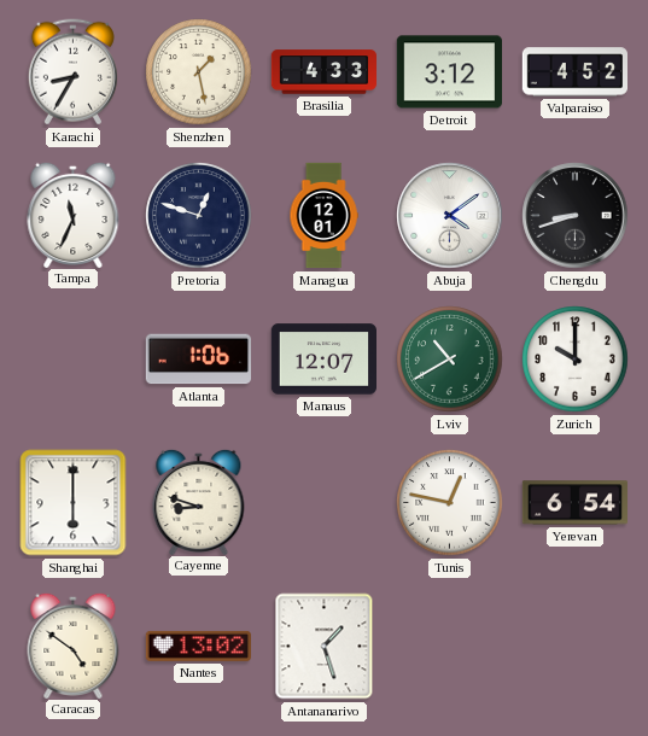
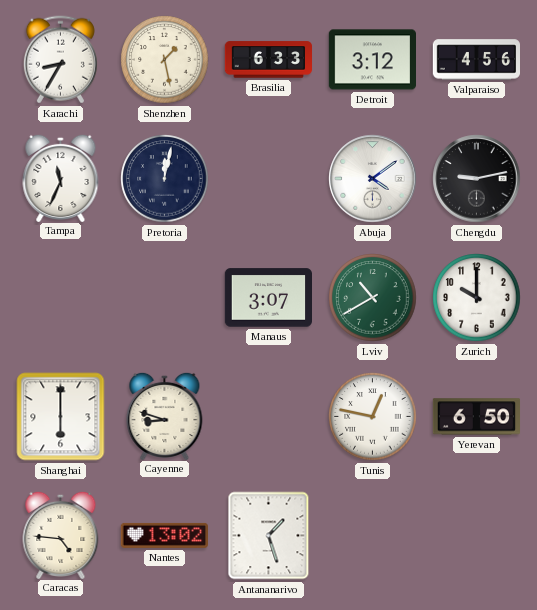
Brasilia: 4:33 -> 6:33 (269, 60)
Valparaiso: 4:52 -> 4:56 (476, 60)
Pretoria: 12:48 -> 12:02 (165, 179)
Managua: 12:01 -> none (323, 216)
Chengdu: 8:42 -> 9:13 (477, 179)
Atlanta: 1:06 -> none (198, 360)
Manaus: 12:07 -> 3:07 (268, 298)
Yerevan: 6:54 -> 6:50 (477, 417)
Caracas: 4:51 -> 4:46 (61, 534)
